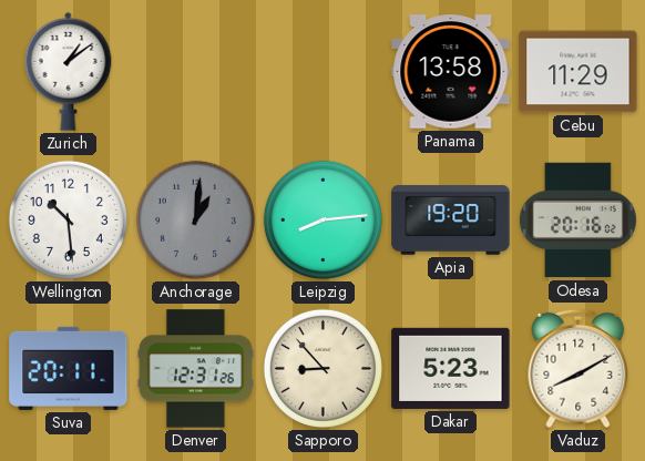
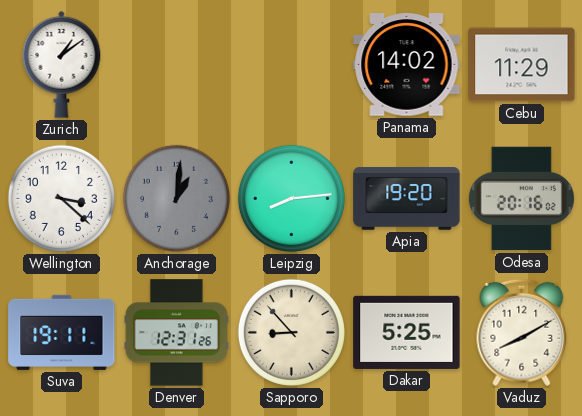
Panama: 13:58 -> 14:02 (407, 65)
Wellington: 10:29 -> 3:22 (61, 198)
Suva: 20:11 -> 19:11 (62, 332)
Dakar: 5:23 -> 5:25 (407, 332)
